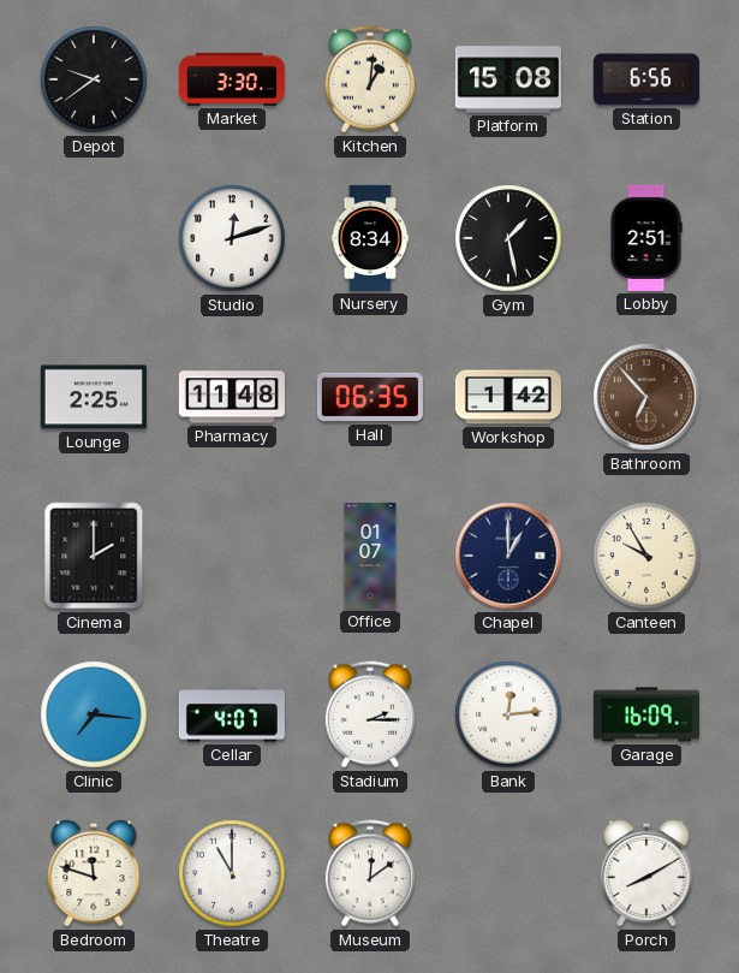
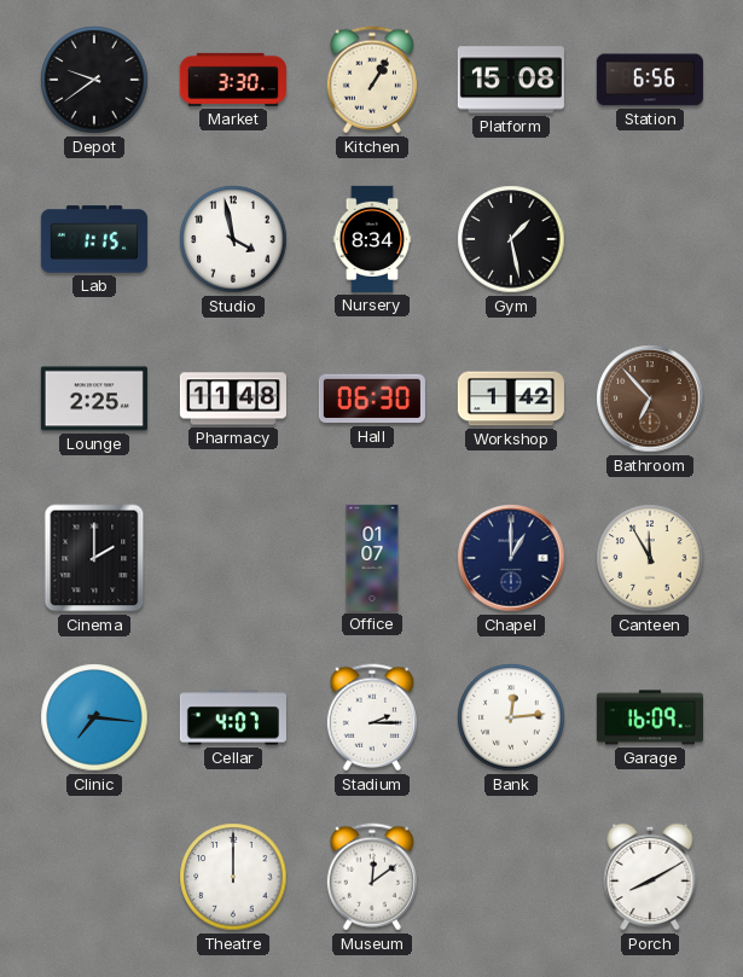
Kitchen: 1:01 -> 1:05 (372, 80)
Lab: none -> 1:15 (94, 239)
Studio: 12:12 -> 3:58 (233, 239)
Lobby: 2:51 -> none (646, 238)
Hall: 06:35 -> 06:30 (372, 399)
Canteen: 9:55 -> 11:55 (650, 558)
Bedroom: 11:48 -> none (94, 873)
Theatre: 11:00 -> 12:00 (233, 877)
